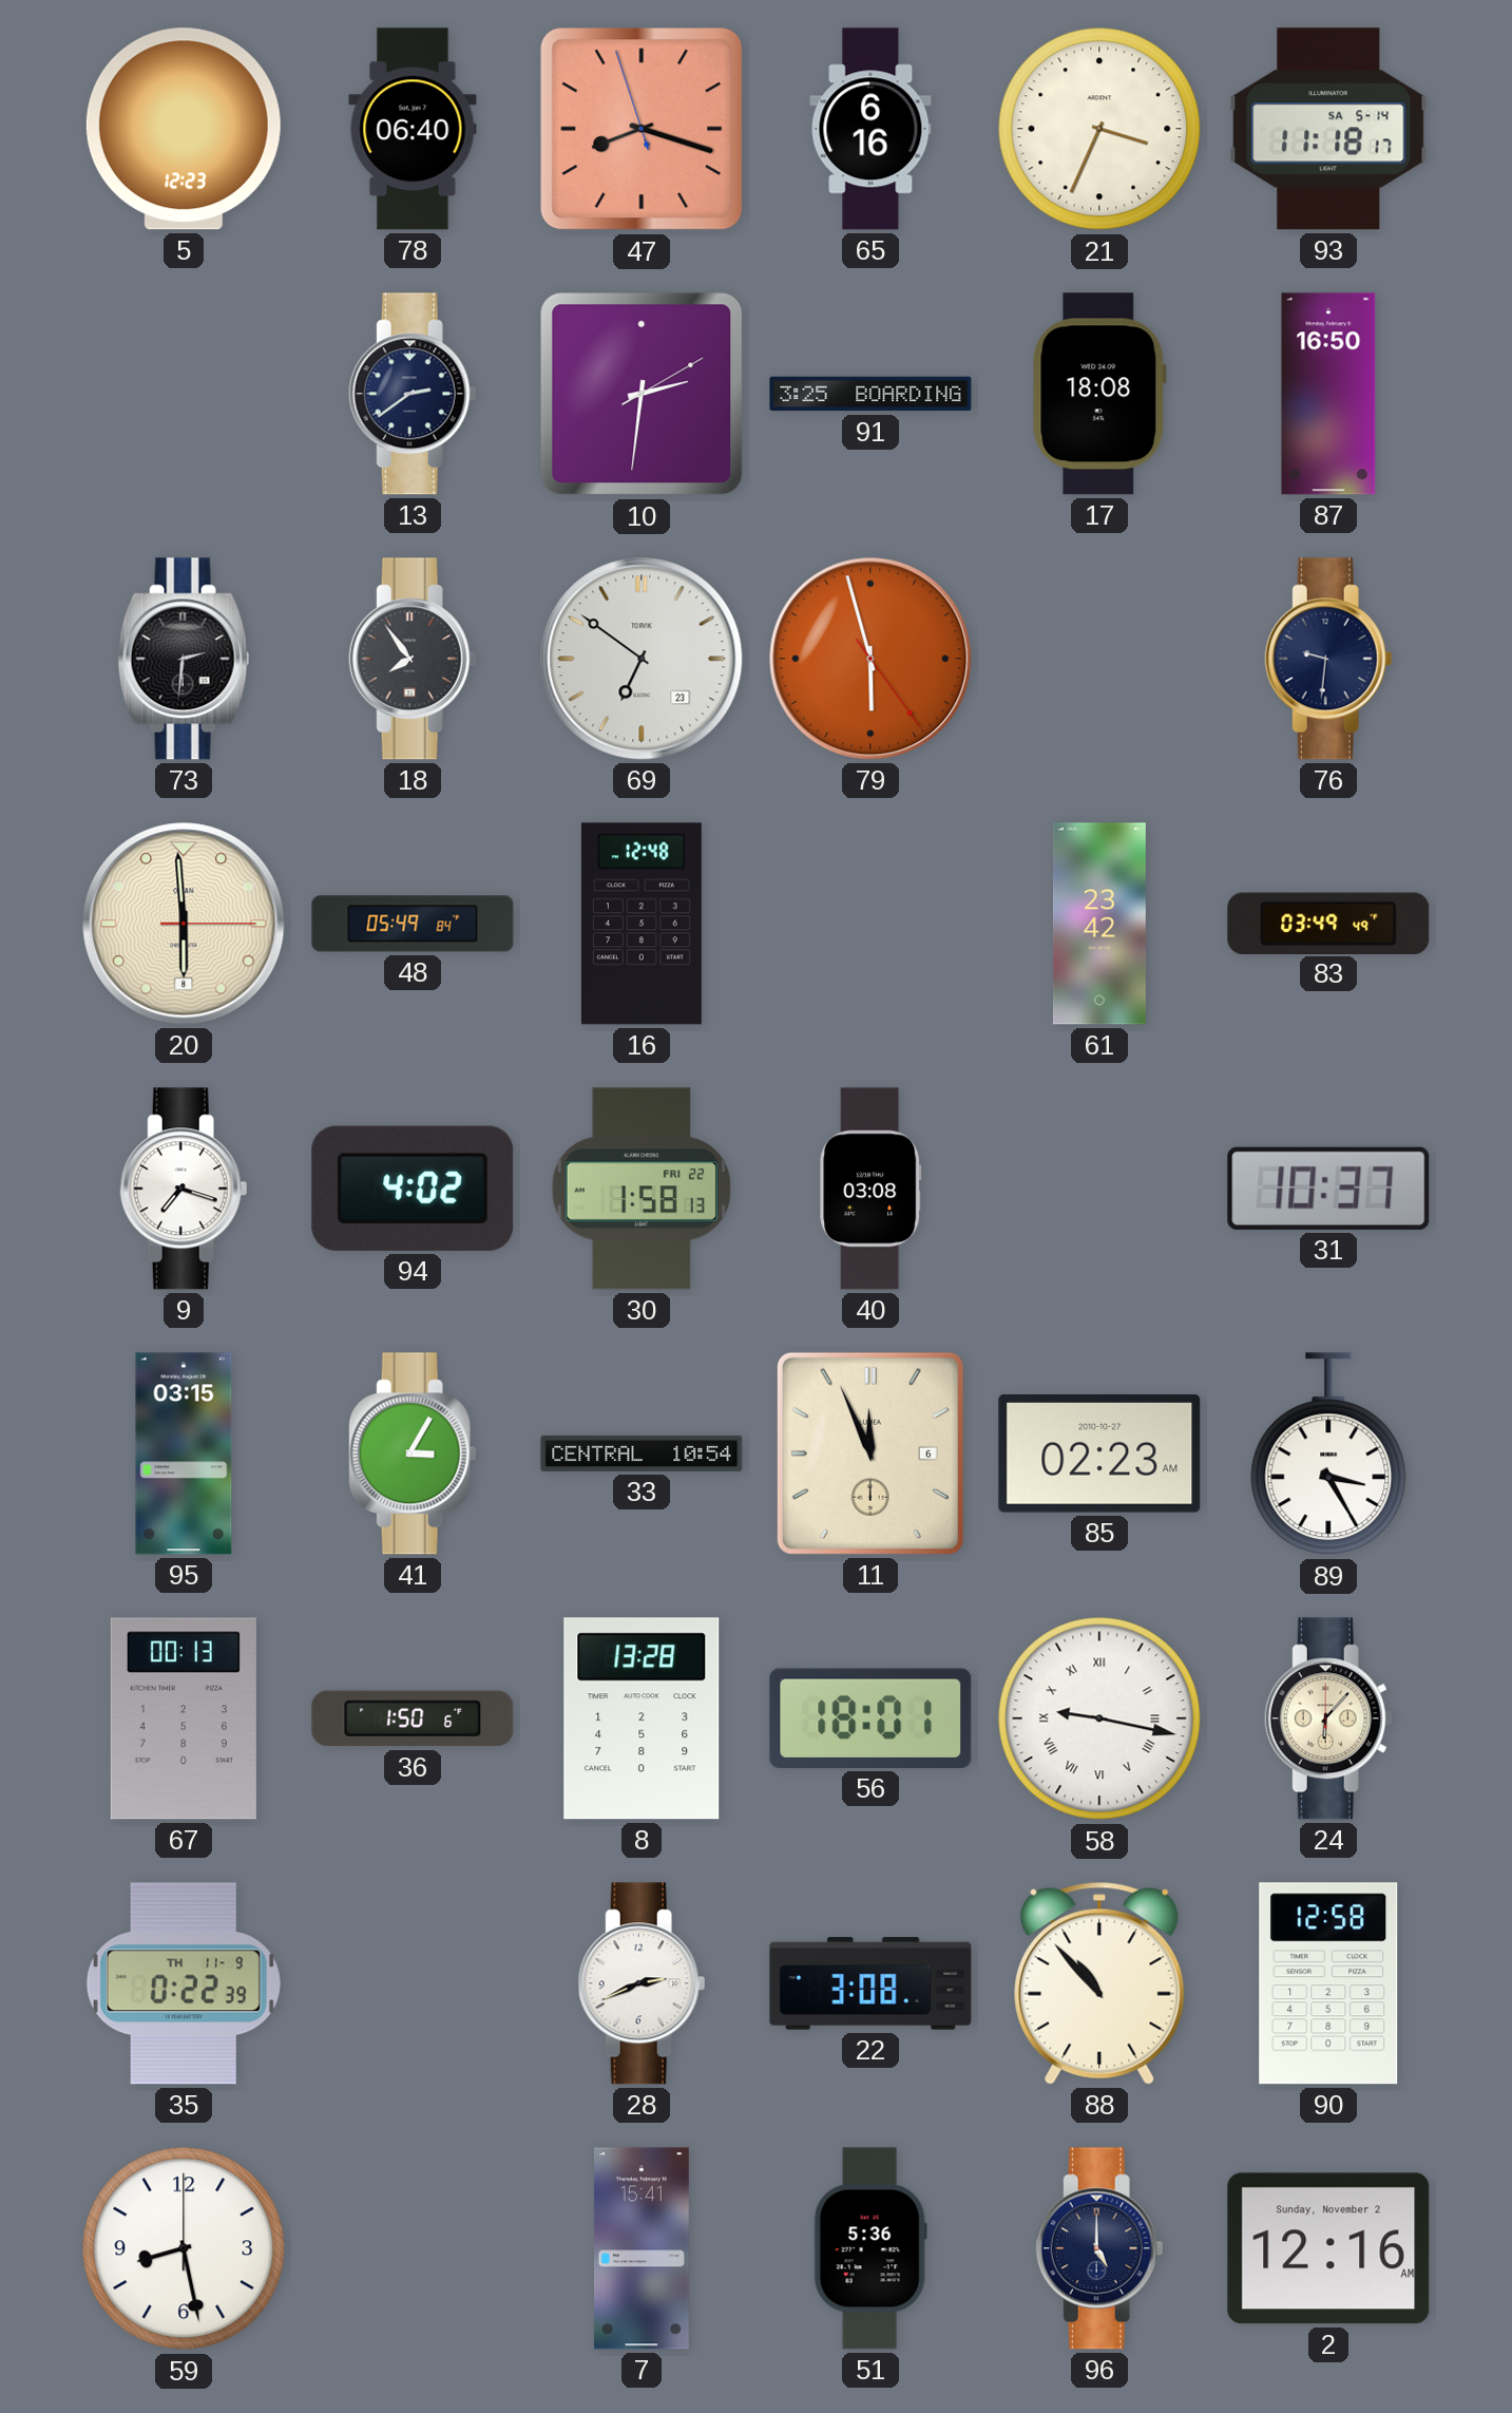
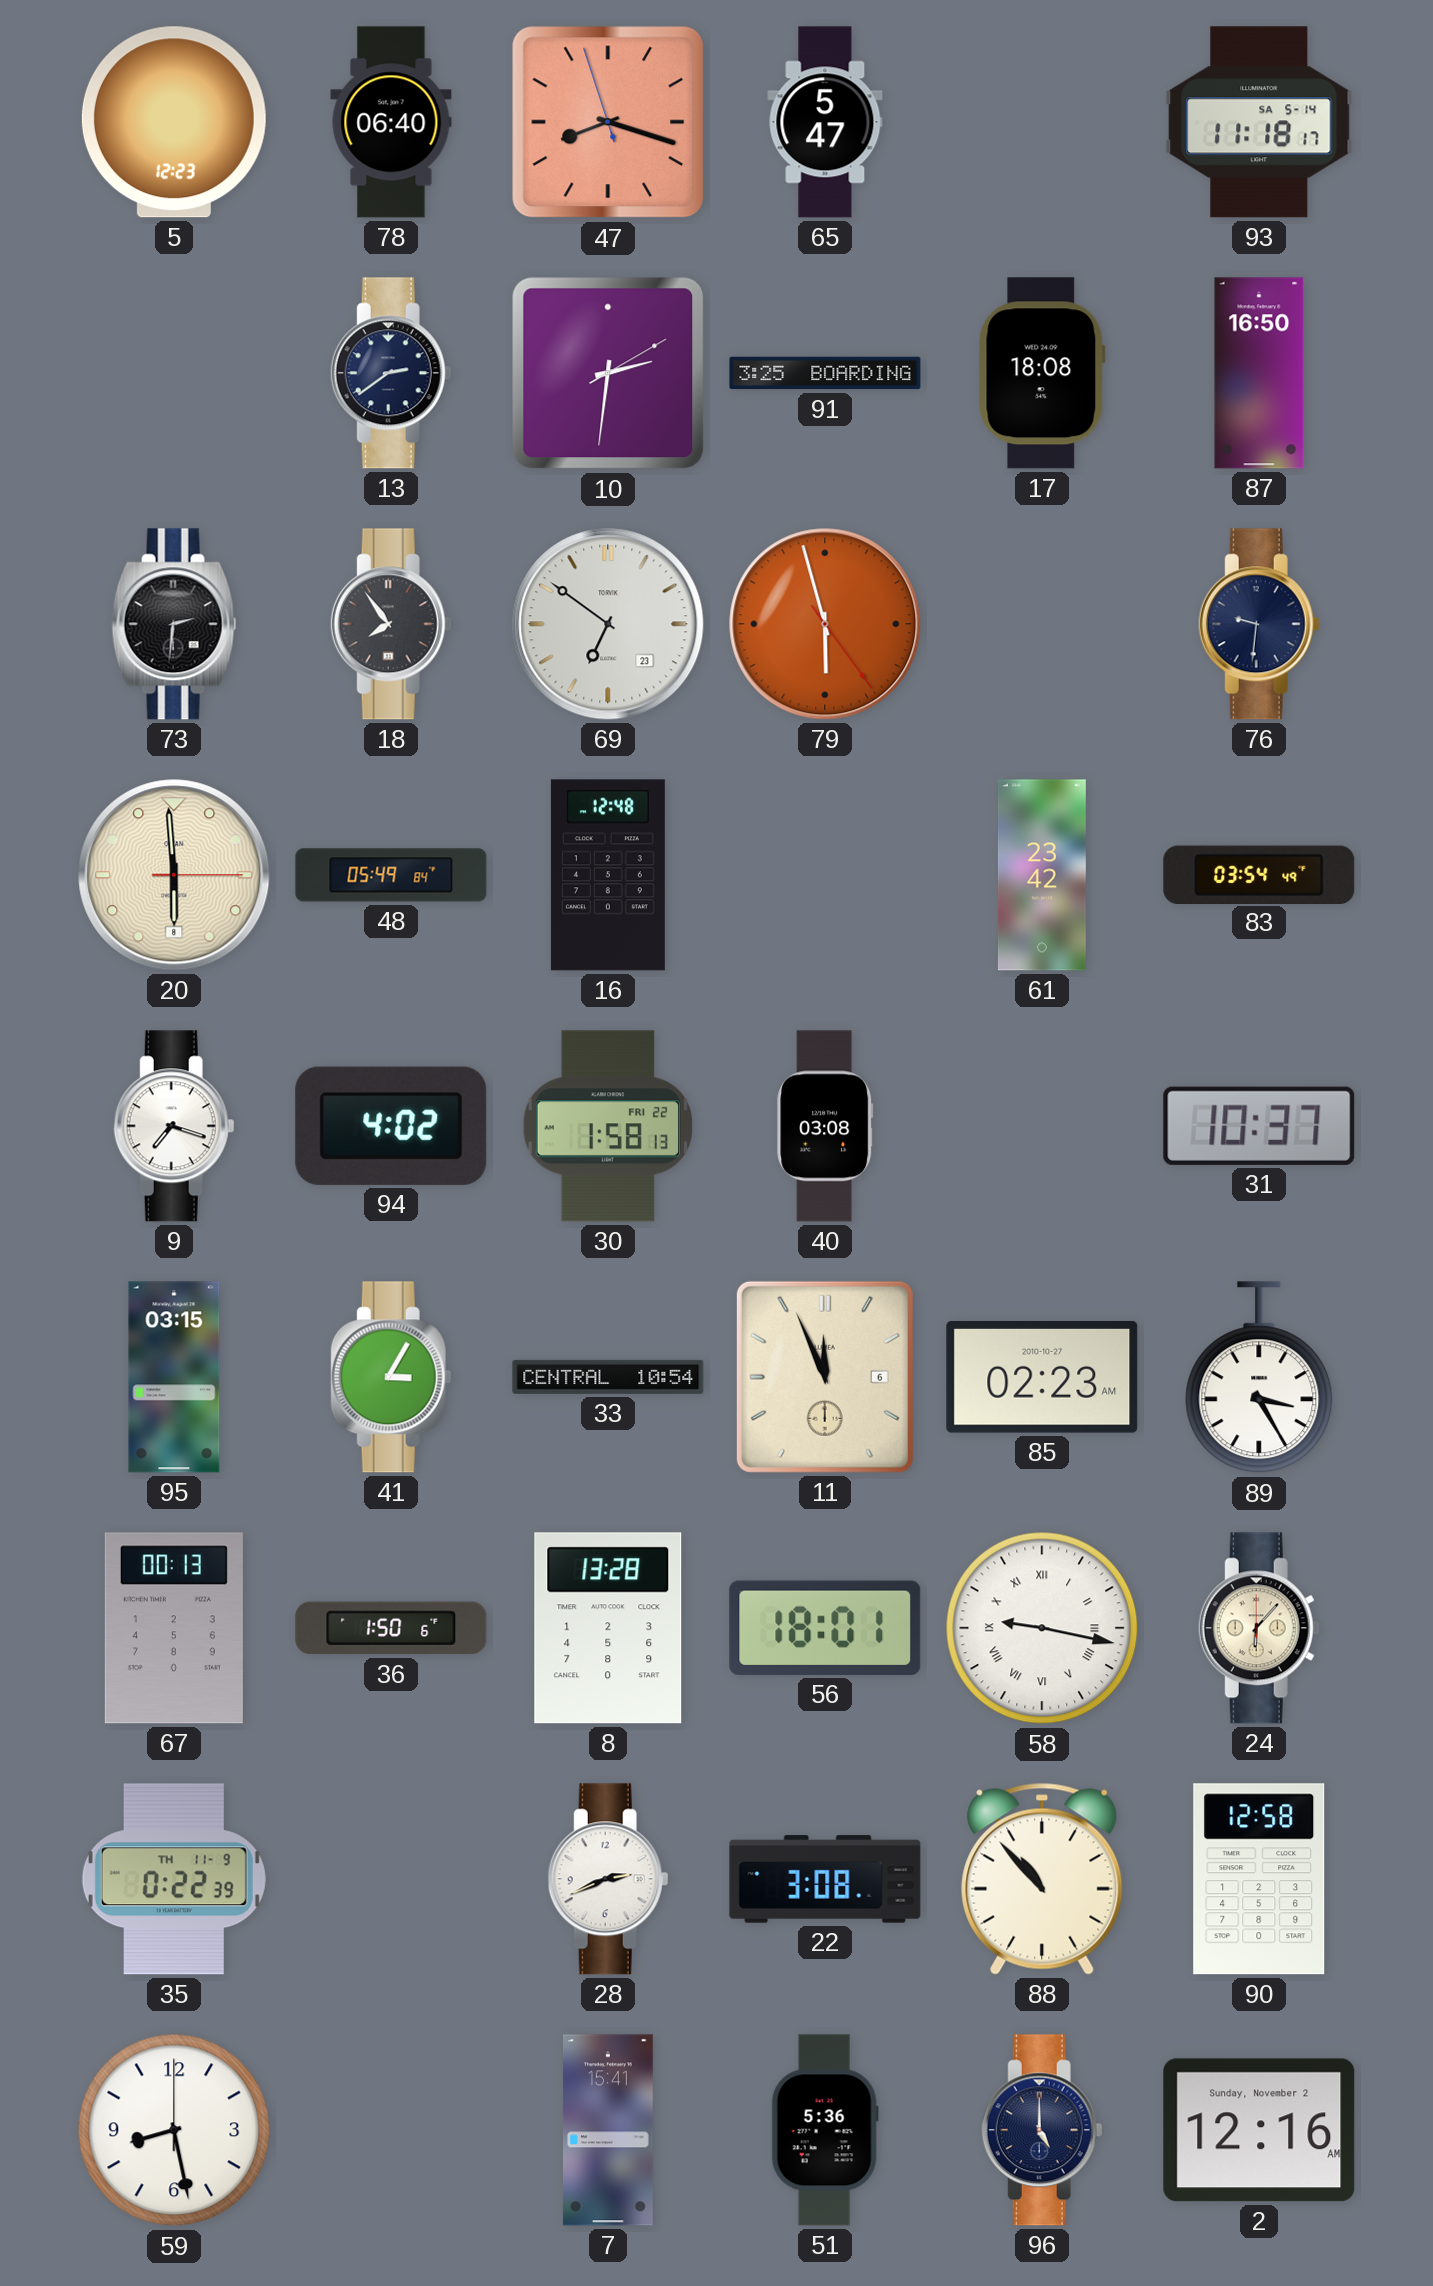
65: 6:16 -> 5:47 (825, 122)
21: 3:34 -> none (1099, 129)
83: 03:49 -> 03:54 (1259, 874)
